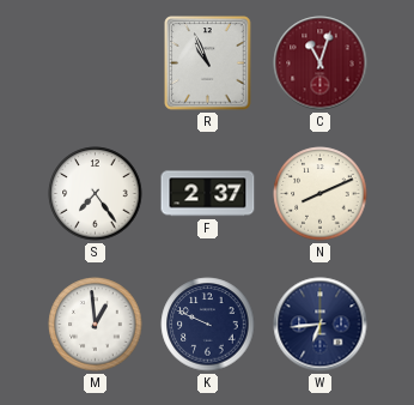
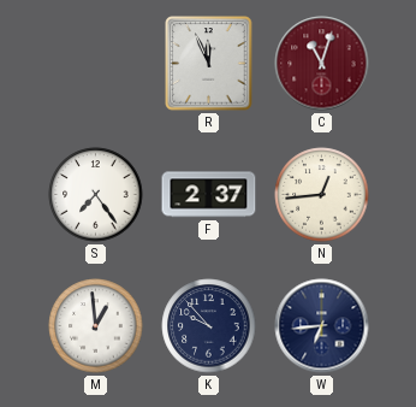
R: 10:56 -> 11:56 (209, 64)
N: 8:11 -> 12:44 (322, 195)
K: 9:49 -> 9:53 (209, 326)
